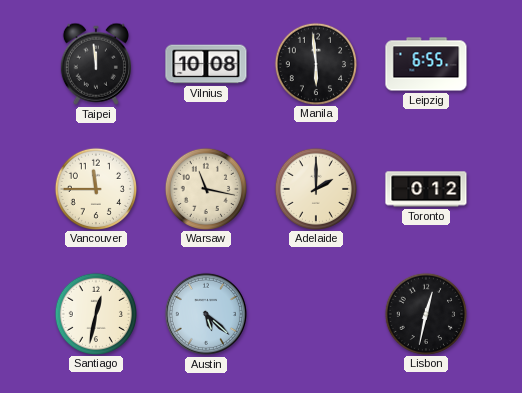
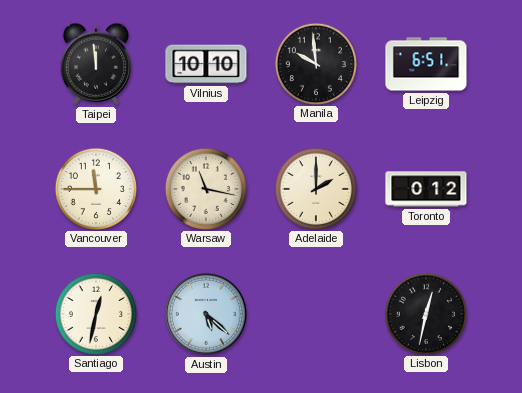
Vilnius: 10:08 -> 10:10 (206, 64)
Manila: 5:59 -> 9:59 (315, 63)
Leipzig: 6:55 -> 6:51 (426, 64)
